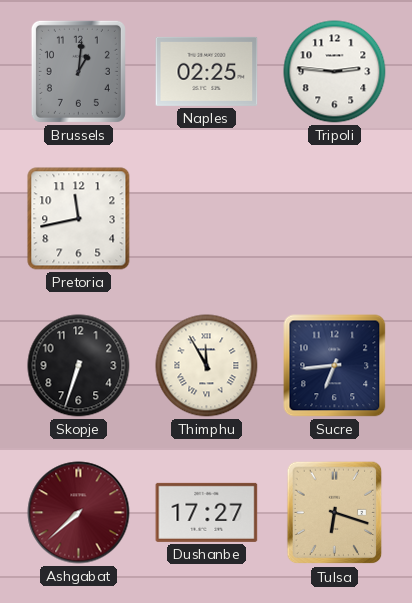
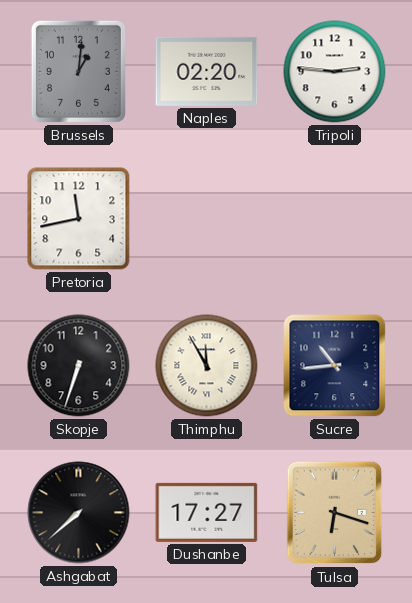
Naples: 02:25 -> 02:20 (207, 71)
Sucre: 6:44 -> 10:44 (335, 366)
Ashgabat dial: burgundy -> black (79, 513)
